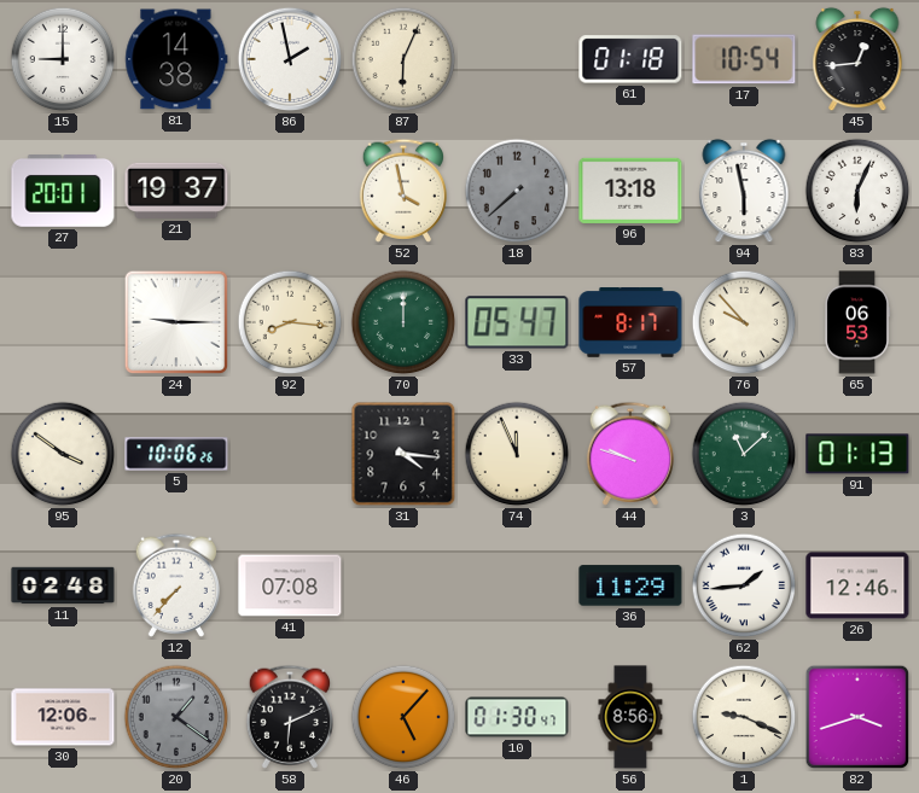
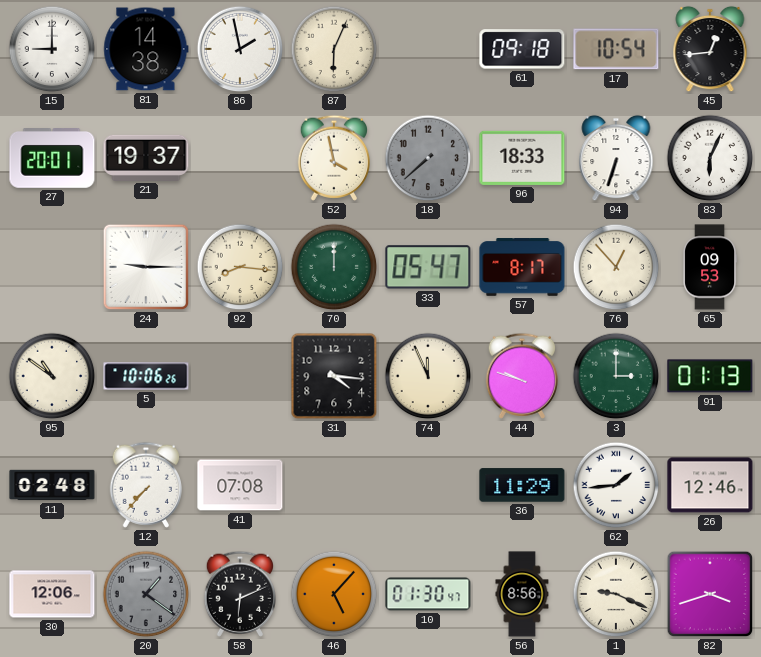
61: 01:18 -> 09:18 (522, 49)
96: 13:18 -> 18:33 (522, 158)
94: 5:58 -> 6:33 (616, 158)
76: 9:53 -> 12:53 (616, 267)
65: 06:53 -> 09:53 (710, 267)
95: 3:51 -> 10:51 (52, 376)
3: 11:08 -> 3:00 (616, 376)
